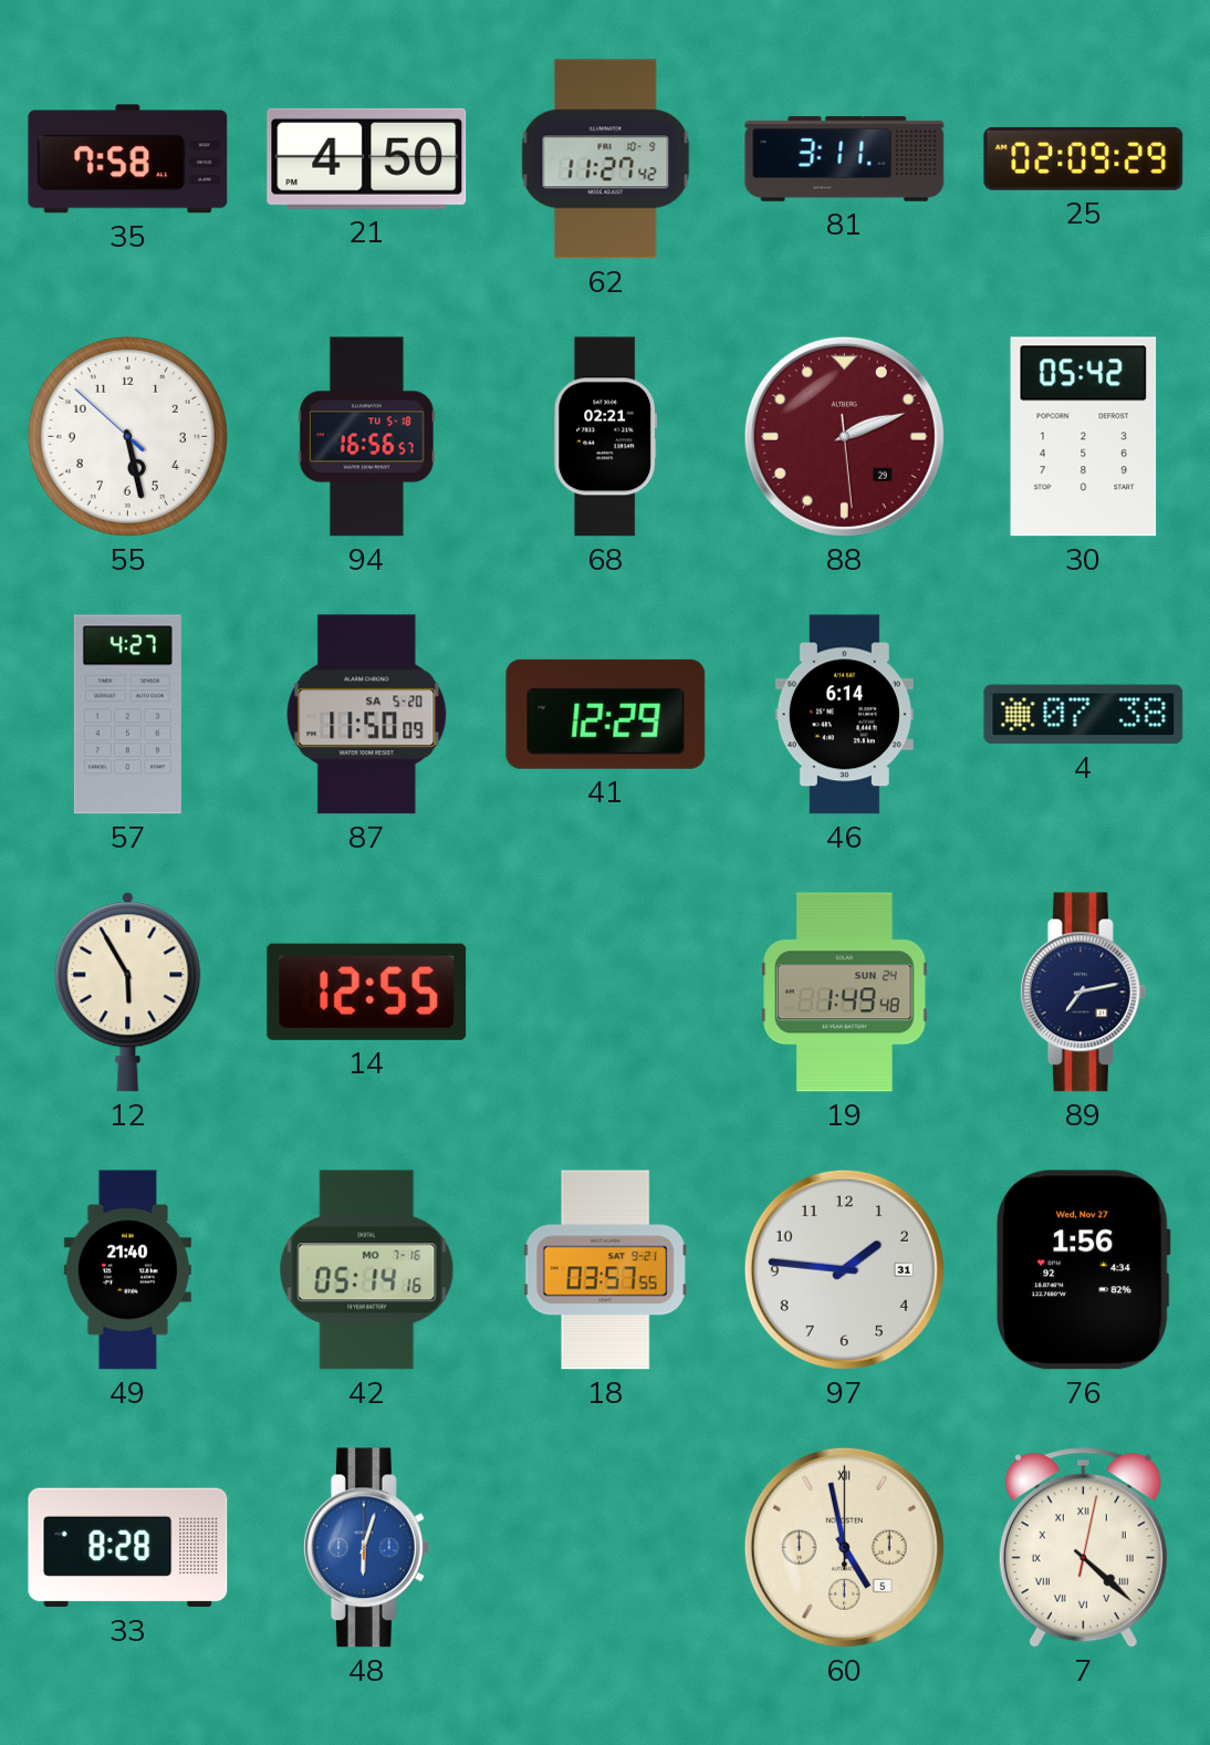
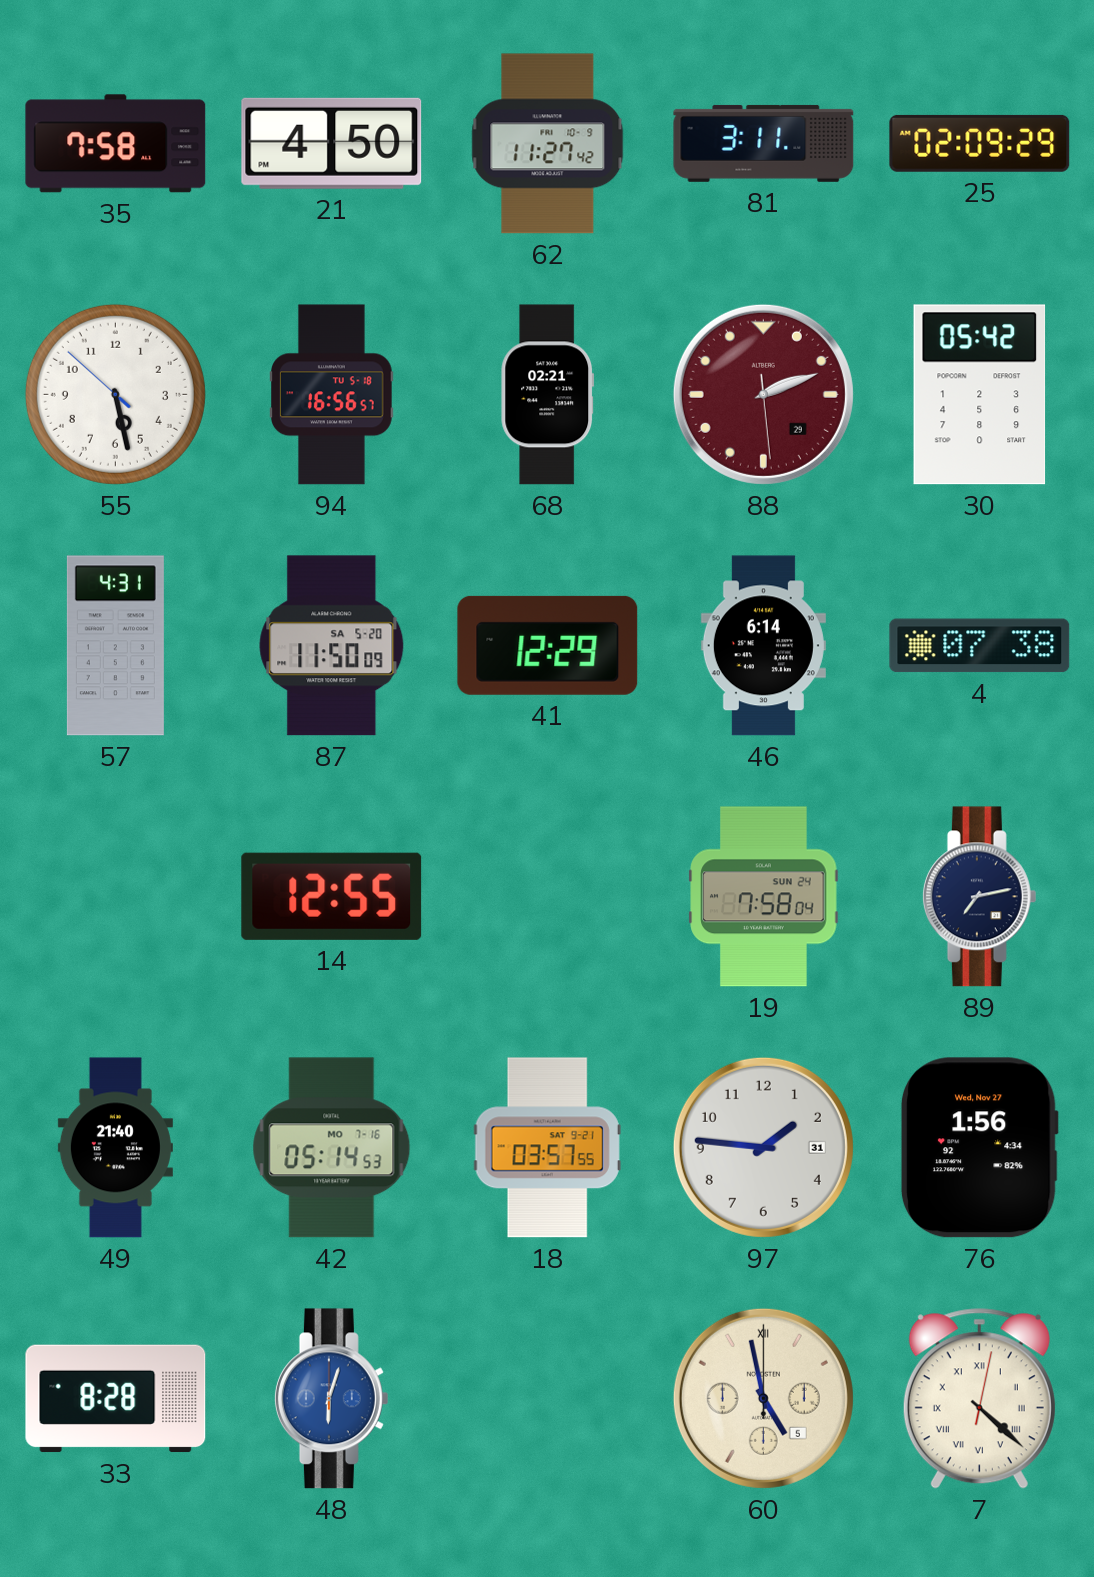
57: 4:27 -> 4:31 (115, 646)
12: 5:55 -> none (128, 993)
19: 1:49 -> 7:58 (764, 897)
42: 05:14:16 -> 05:14:53 (332, 1148)
